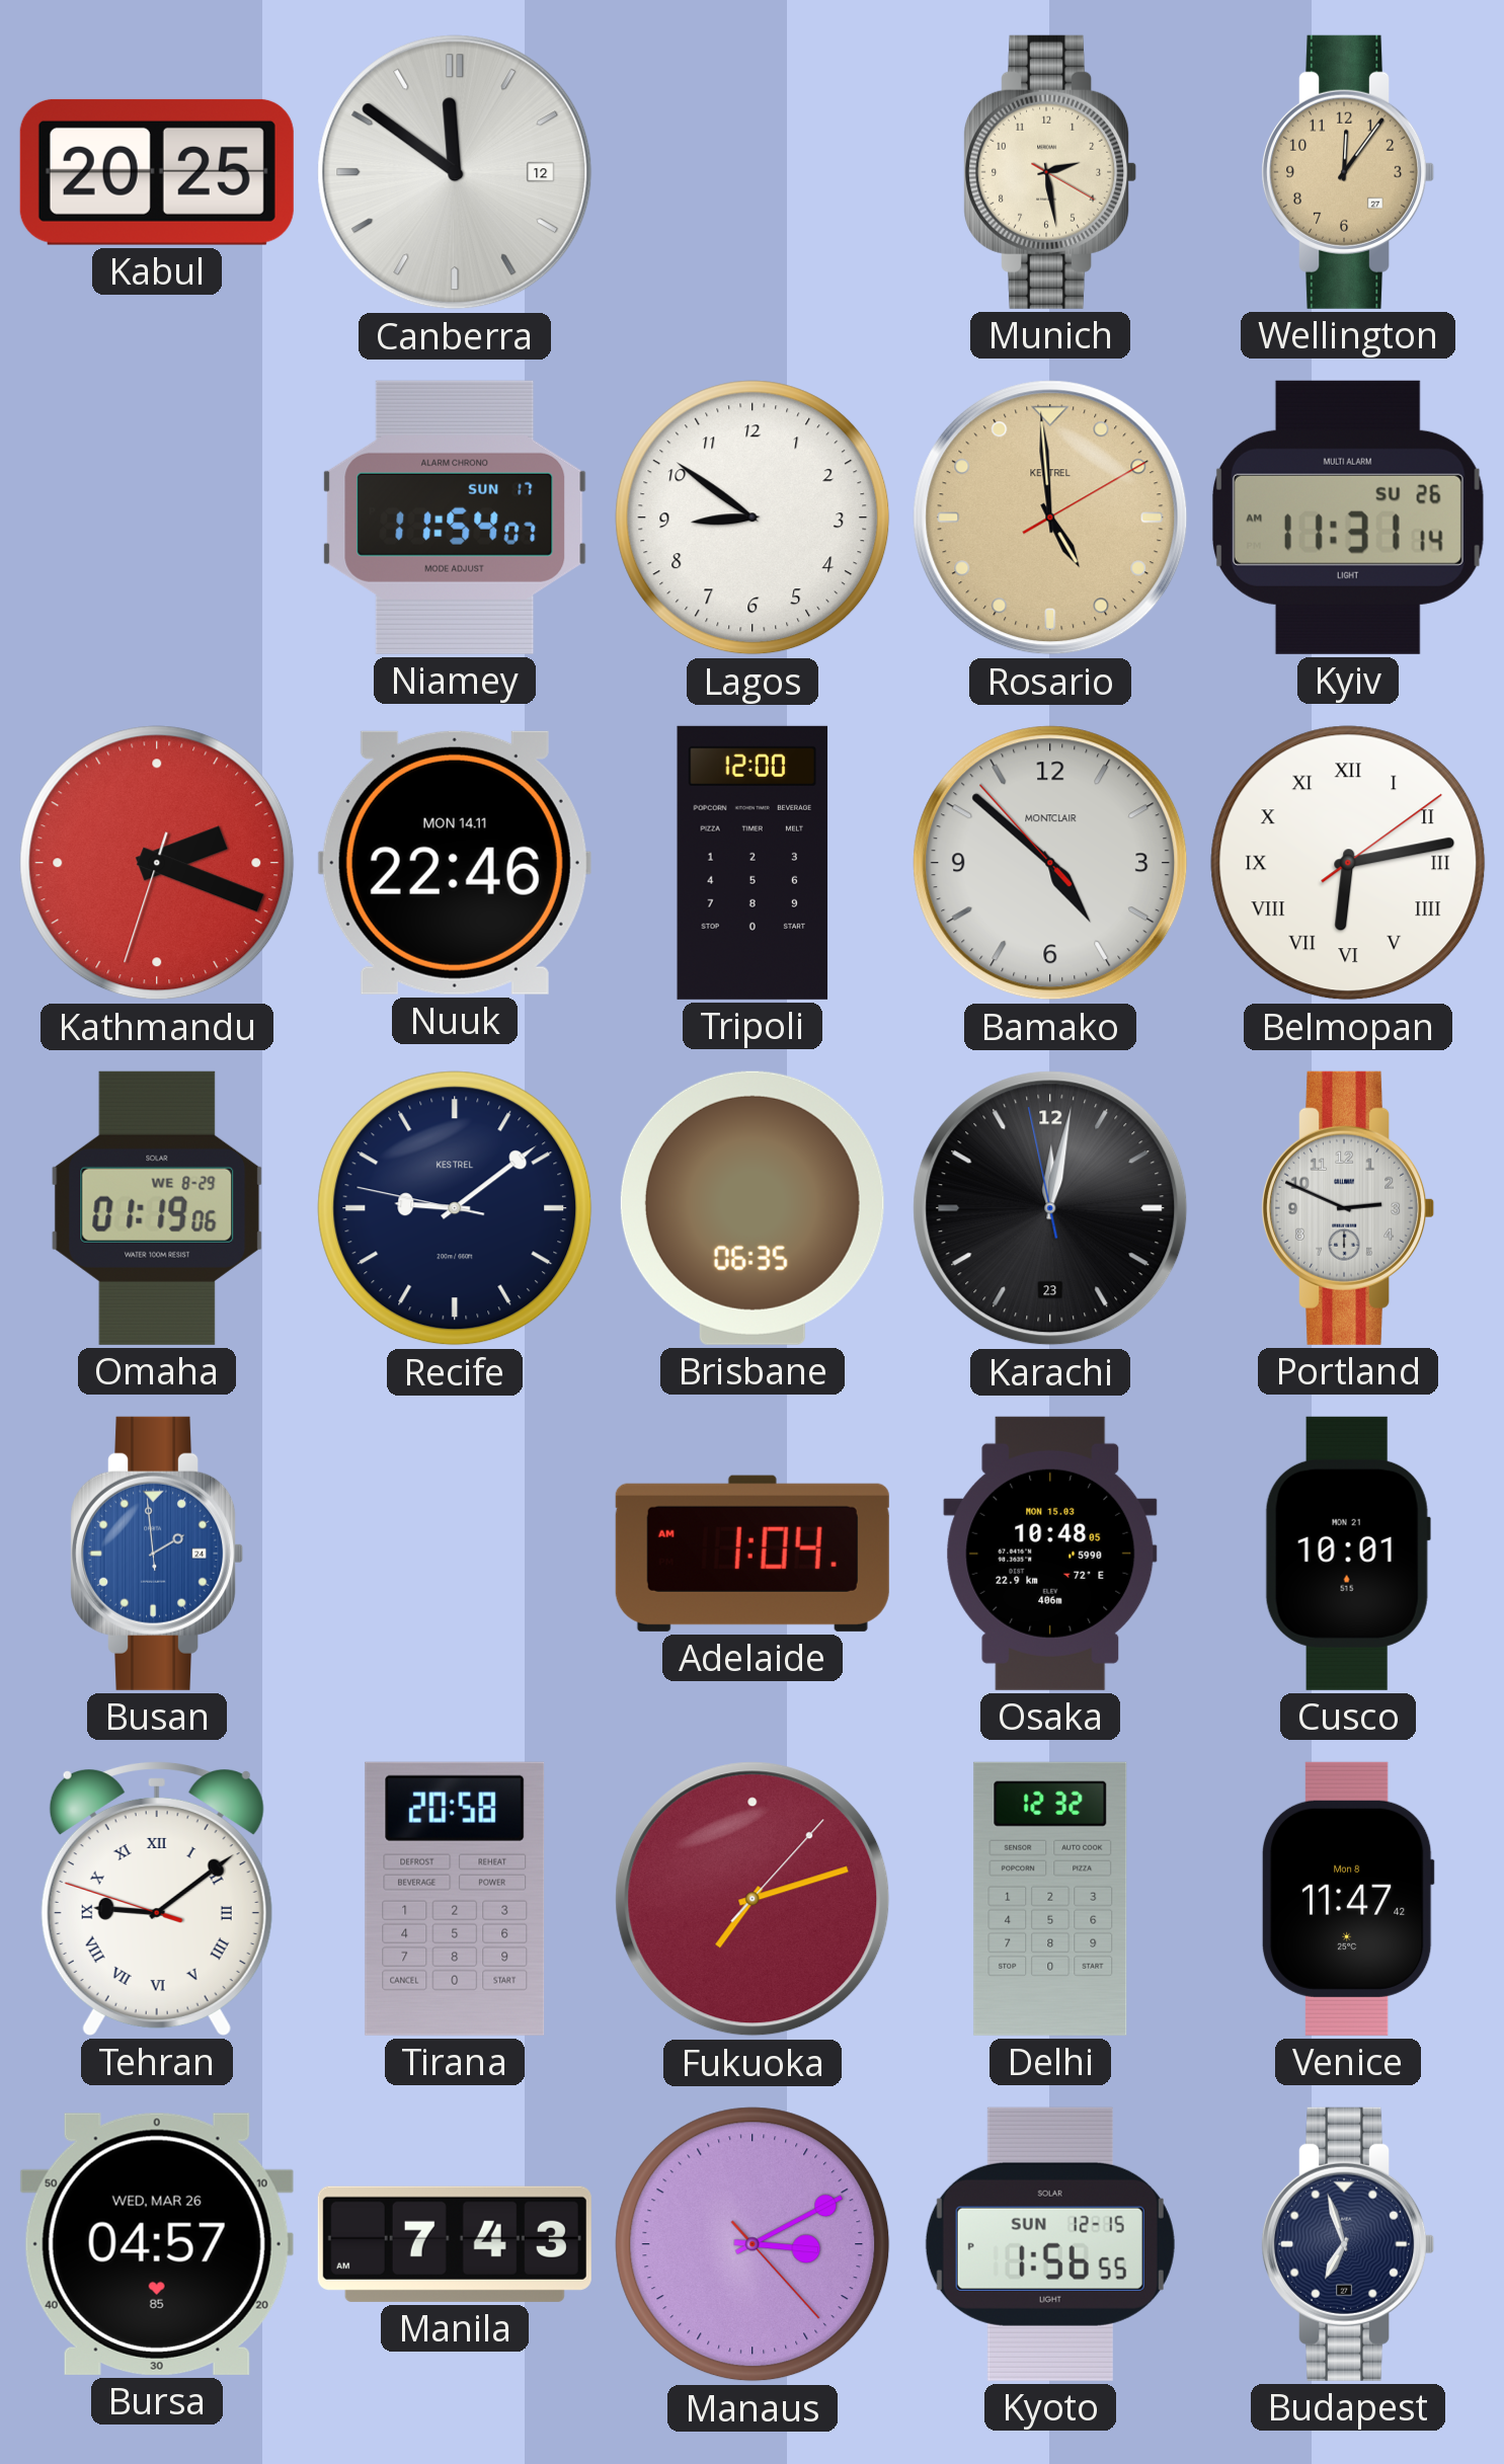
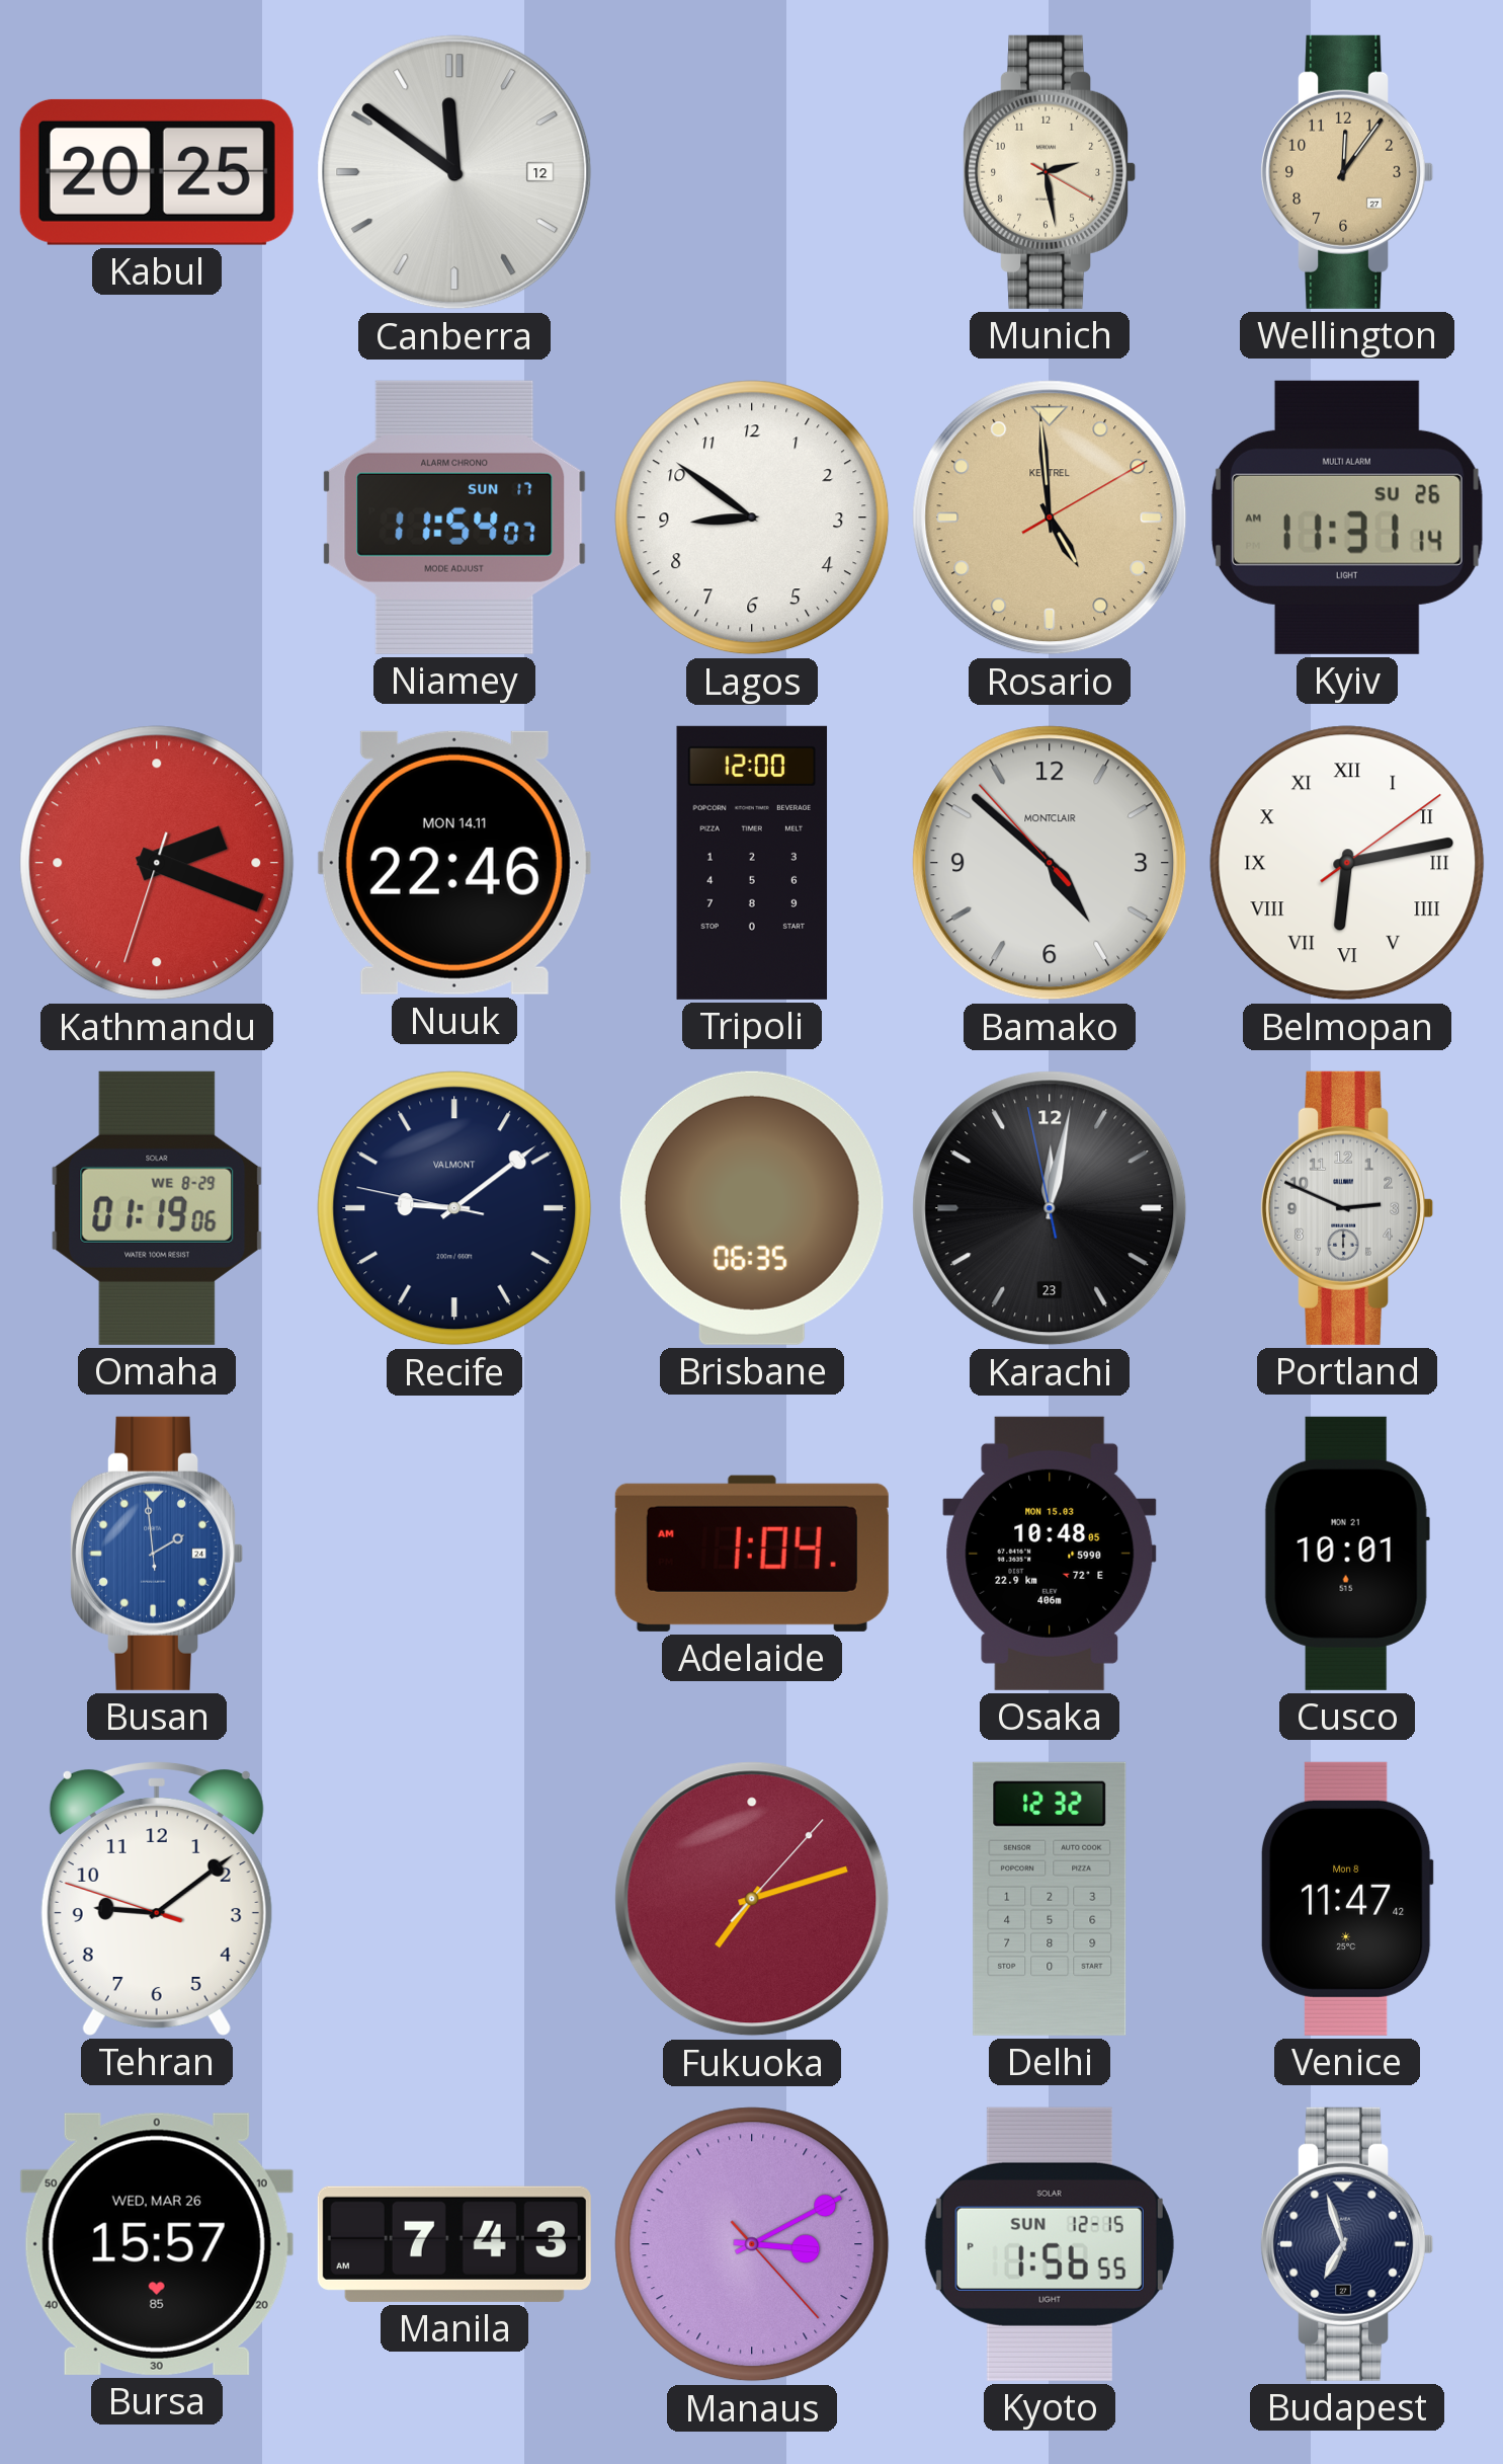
Recife brand: KESTREL -> VALMONT (454, 1208)
Tehran numerals: Roman -> Arabic (157, 1898)
Tirana: 20:58 -> none (455, 1899)
Bursa: 04:57 -> 15:57 (157, 2244)
